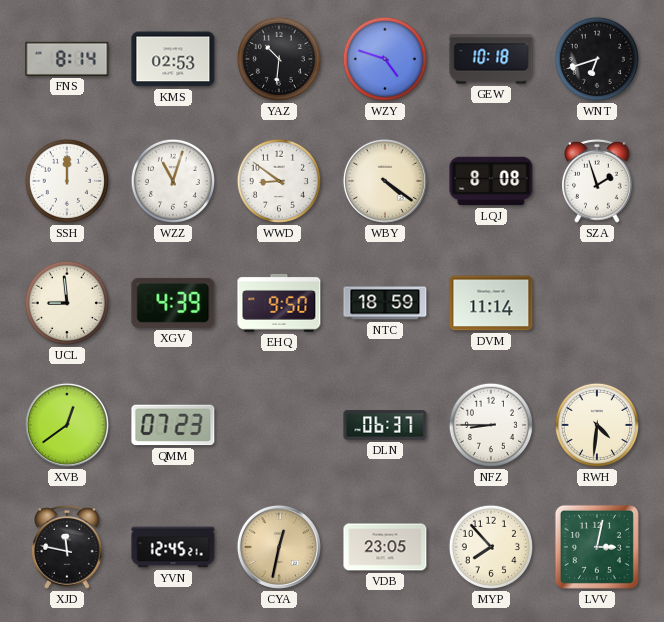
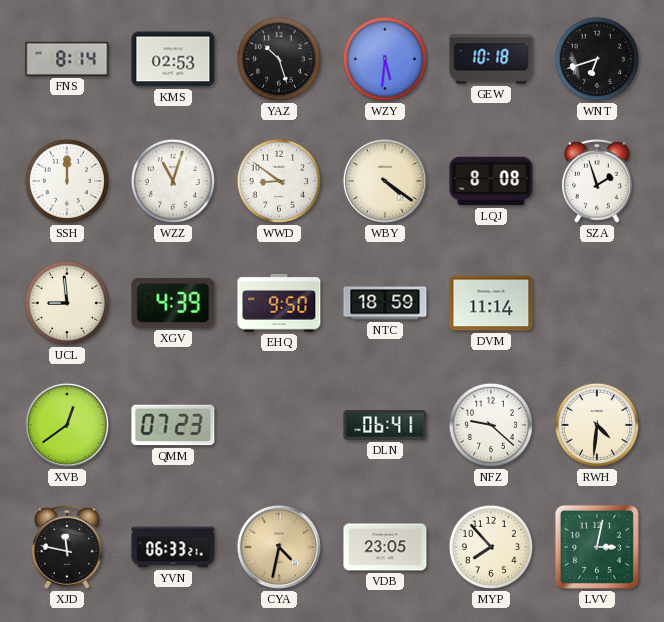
YAZ: 10:31 -> 10:27 (279, 59)
WZY: 4:48 -> 5:31 (385, 59)
DLN: 06:37 -> 06:41 (385, 425)
NFZ: 8:45 -> 9:22 (491, 425)
YVN: 12:45 -> 06:33 (173, 547)
CYA: 12:32 -> 4:32 (279, 547)
